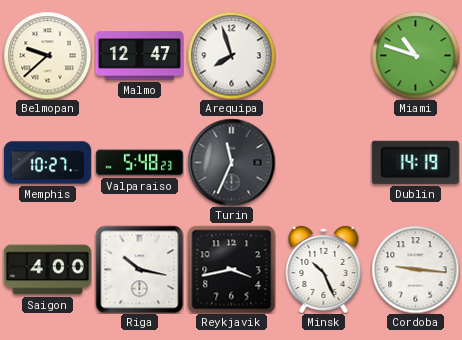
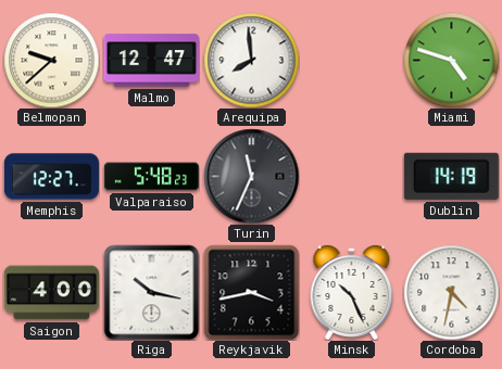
Arequipa: 7:57 -> 7:59 (251, 60)
Miami: 10:48 -> 4:48 (451, 60)
Memphis: 10:27 -> 12:27 (51, 177)
Cordoba: 9:16 -> 4:32 (451, 292)
